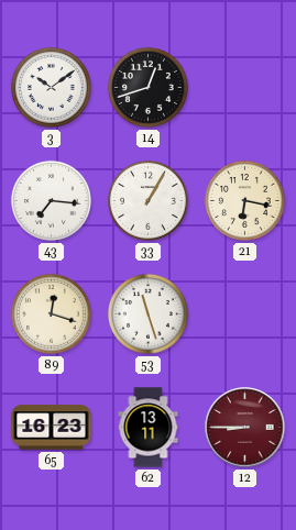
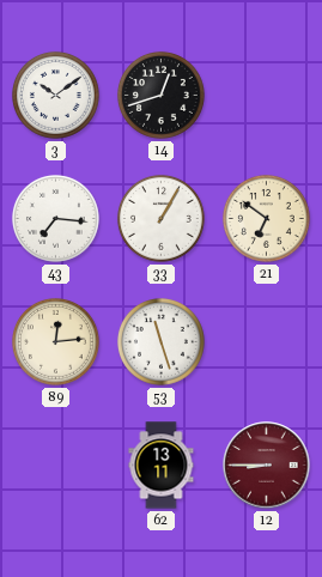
21: 6:17 -> 6:51 (267, 219)
89: 12:18 -> 12:14 (56, 342)
65: 16:23 -> none (52, 428)
